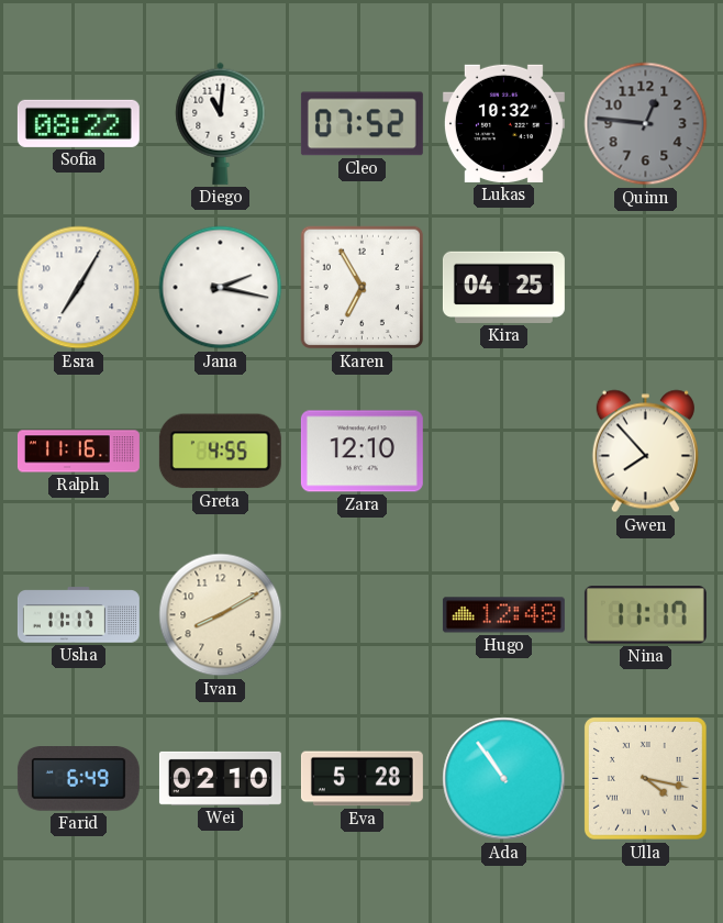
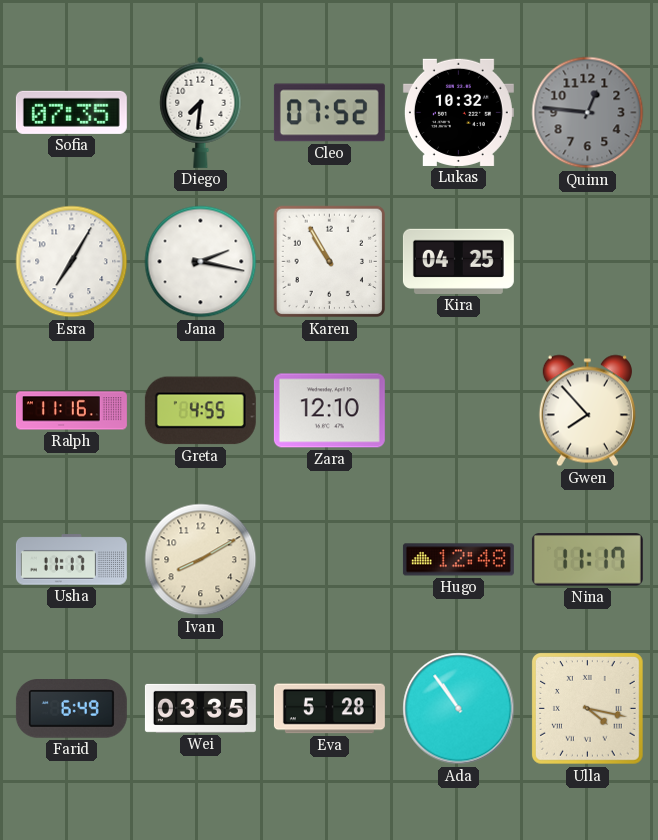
Sofia: 08:22 -> 07:35 (71, 112)
Diego: 11:01 -> 7:31 (201, 112)
Karen: 6:55 -> 10:55 (330, 262)
Wei: 02:10 -> 03:35 (200, 708)
